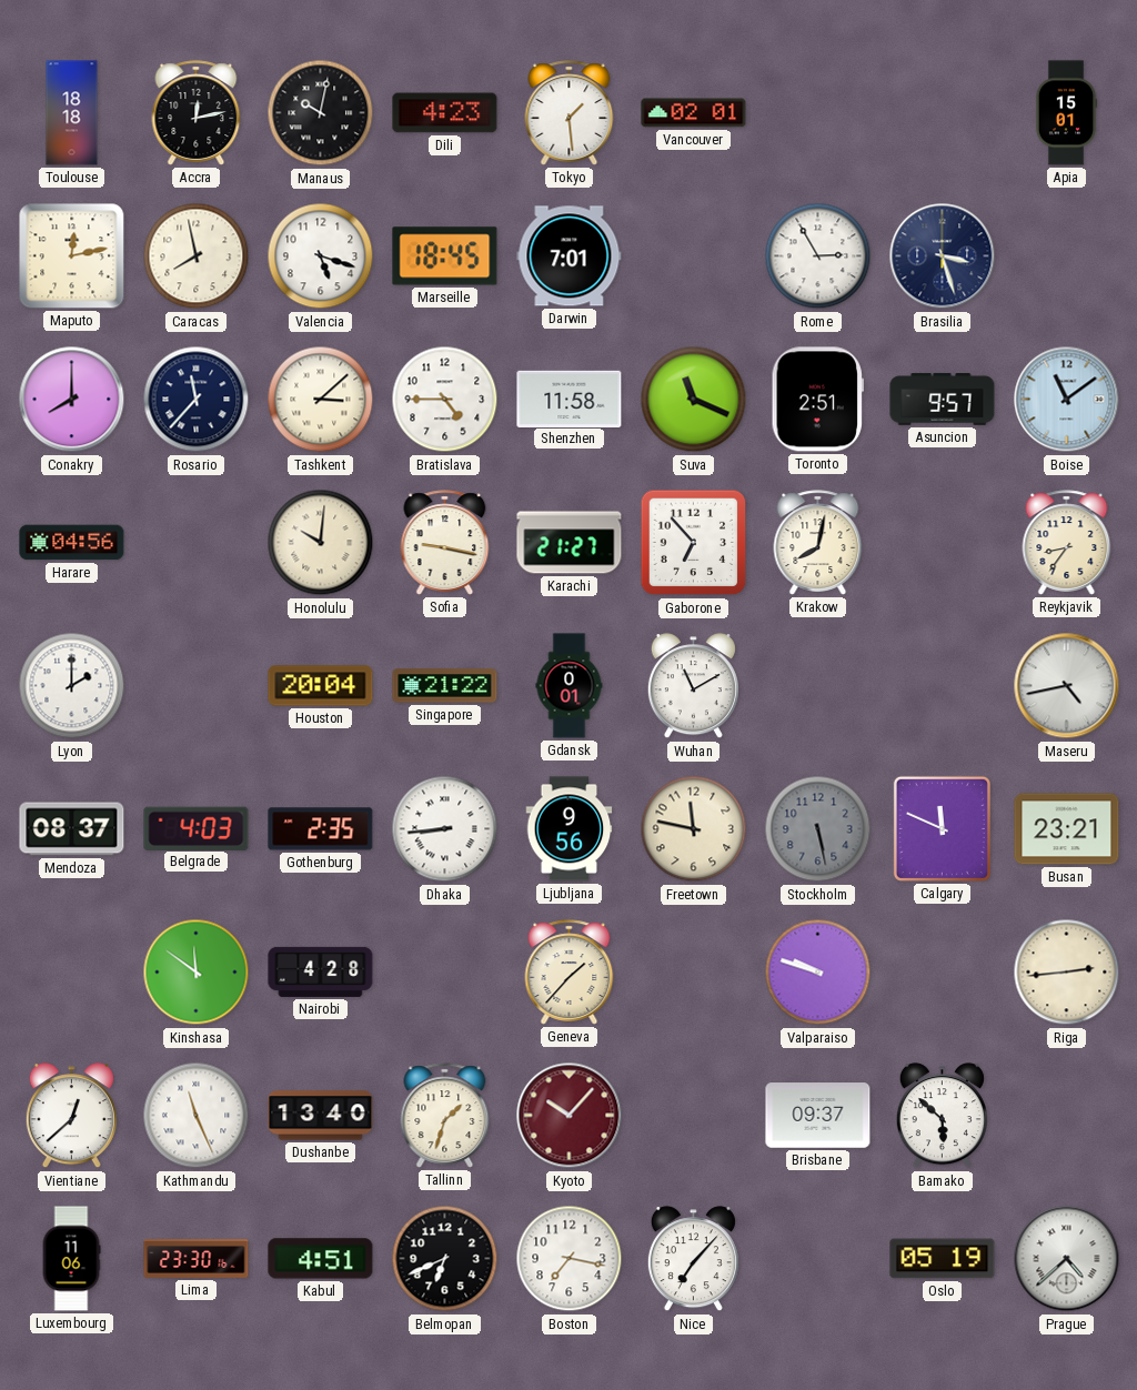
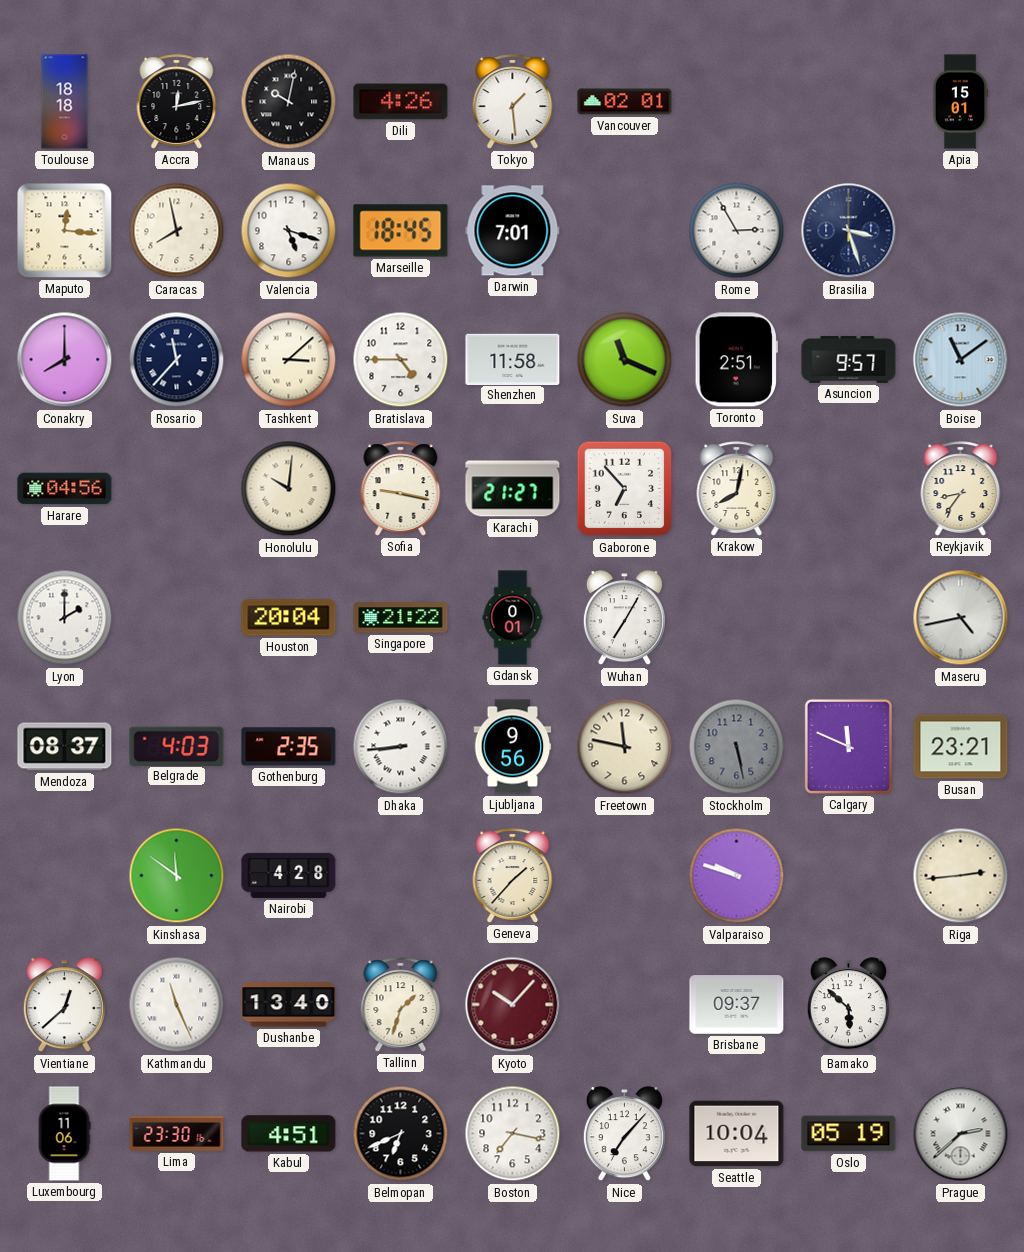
Dili: 4:23 -> 4:26 (401, 102)
Maputo: 12:13 -> 12:16 (65, 231)
Wuhan: 11:10 -> 7:05 (624, 618)
Seattle: none -> 10:04 (737, 1134)
Prague: 4:38 -> 2:38 (961, 1134)
